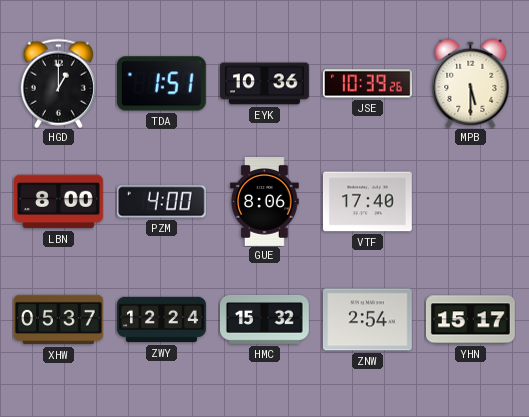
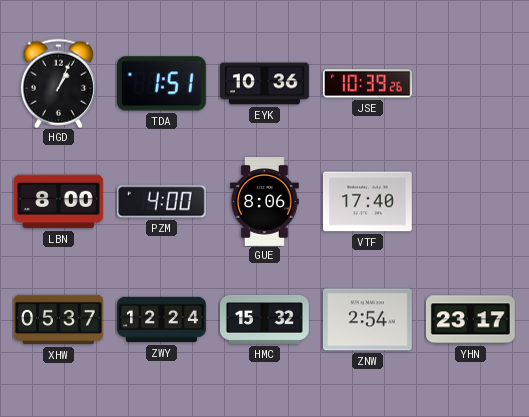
HGD: 1:00 -> 1:04 (58, 83)
MPB: 5:30 -> none (471, 83)
YHN: 15:17 -> 23:17 (470, 320)
